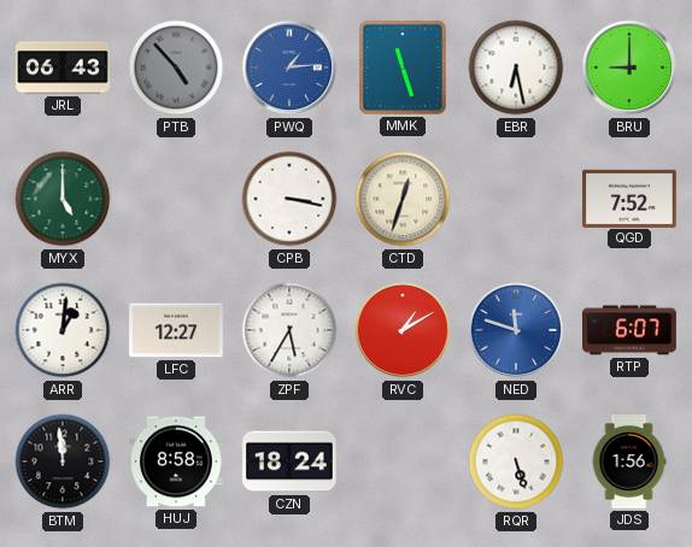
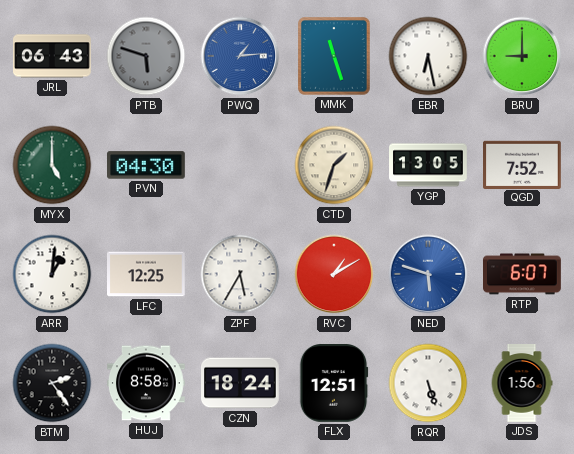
PTB: 4:53 -> 5:48 (146, 56)
PVN: none -> 04:30 (147, 165)
CPB: 3:17 -> none (289, 199)
CTD: 12:33 -> 1:33 (334, 165)
YGP: none -> 13:05 (428, 165)
LFC: 12:27 -> 12:25 (147, 274)
NED: 11:48 -> 5:48 (428, 274)
BTM: 11:59 -> 2:24 (52, 383)
FLX: none -> 12:51 (334, 384)
